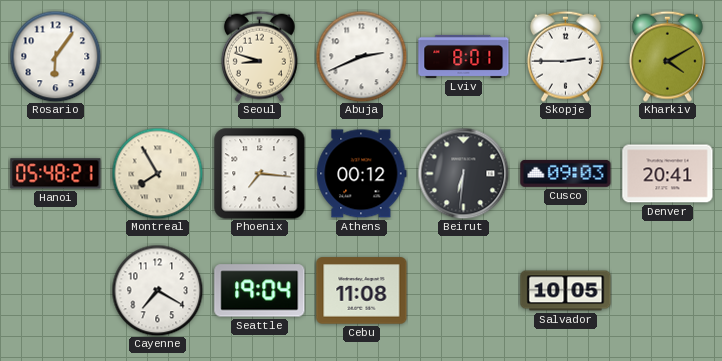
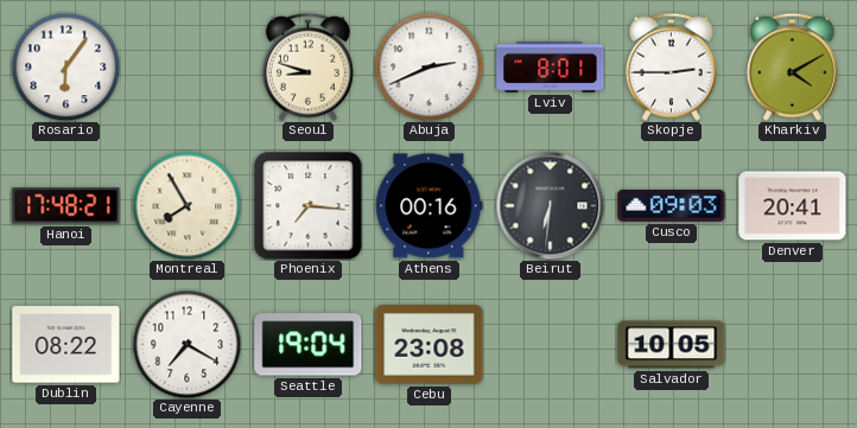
Hanoi: 05:48 -> 17:48 (66, 206)
Athens: 00:12 -> 00:16 (430, 206)
Dublin: none -> 08:22 (66, 345)
Cebu: 11:08 -> 23:08 (430, 345)
